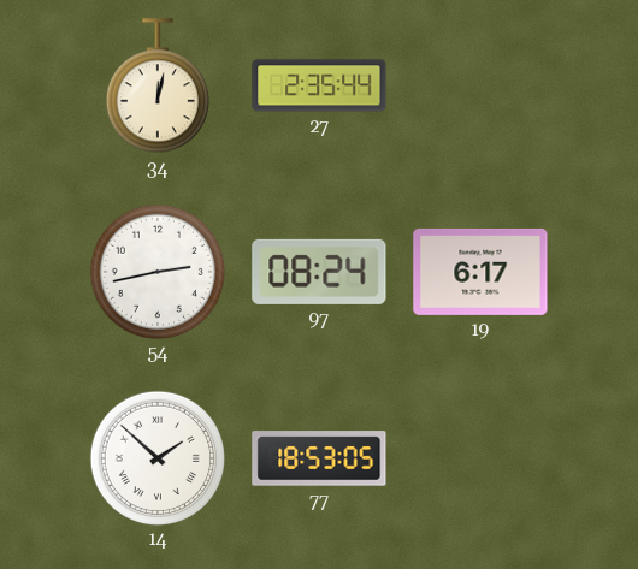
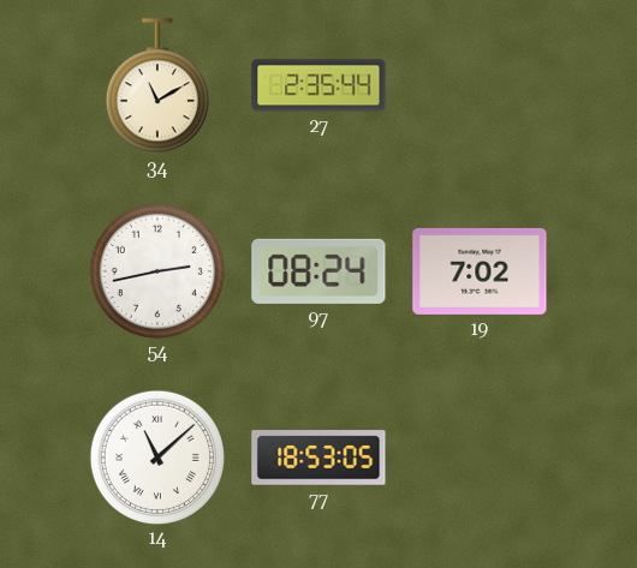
34: 12:02 -> 11:10 (157, 86)
19: 6:17 -> 7:02 (480, 271)
14: 1:52 -> 11:08 (156, 456)
